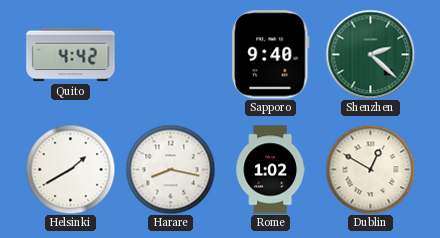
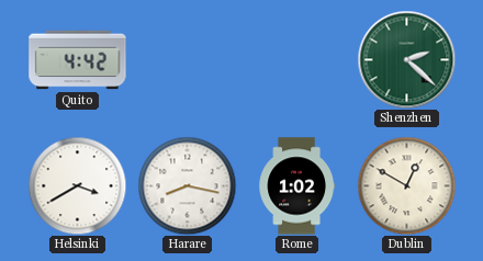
Sapporo: 9:40 -> none (271, 55)
Helsinki: 1:40 -> 3:40 (77, 185)
